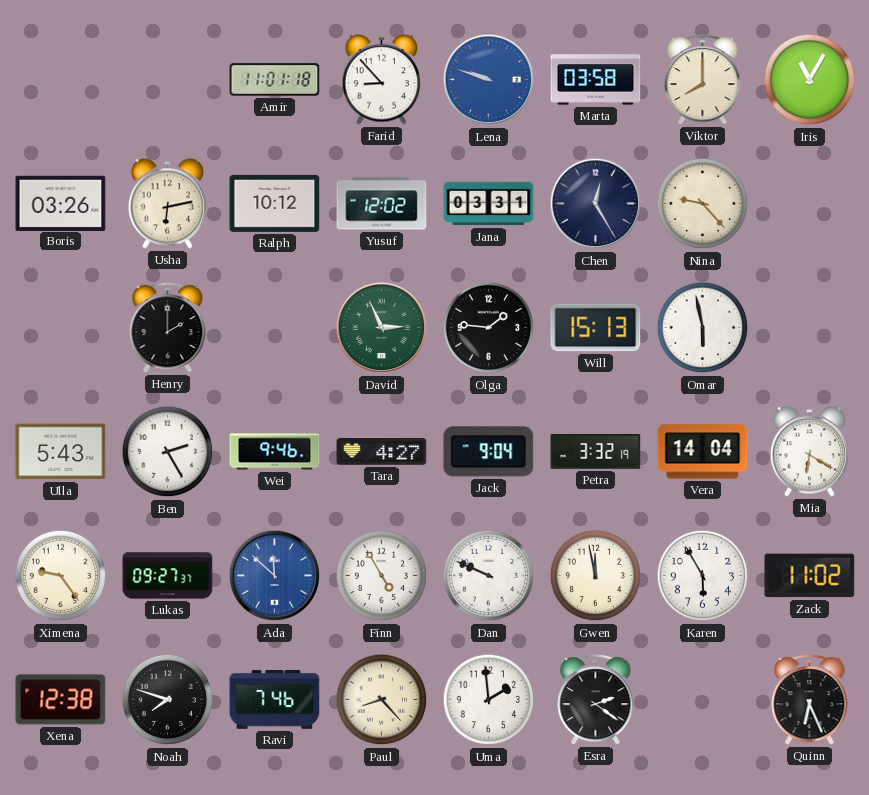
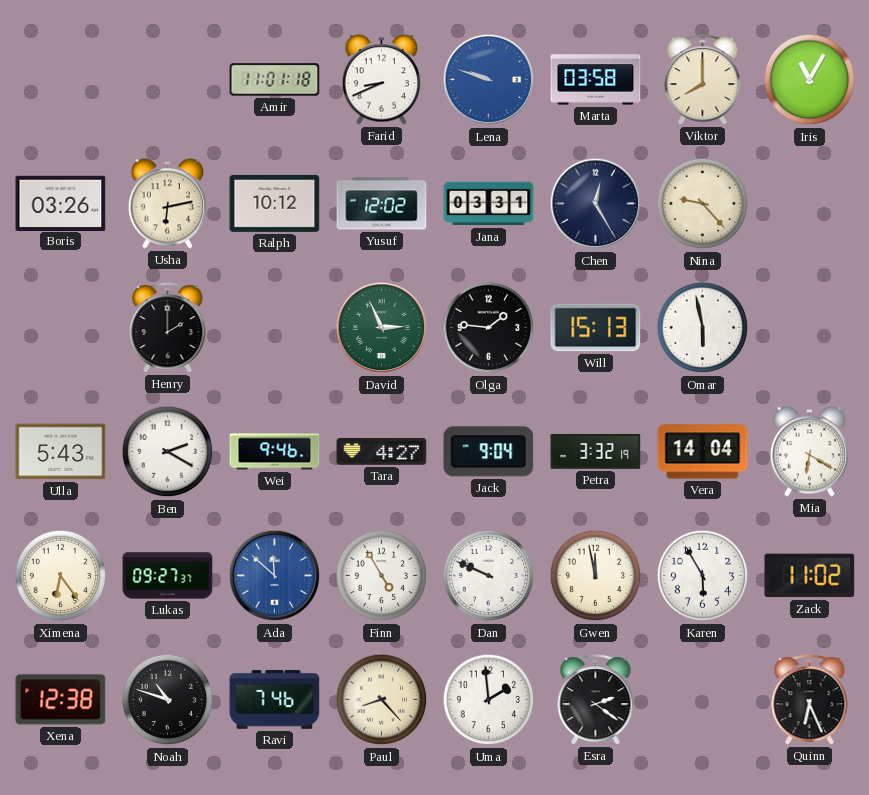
Farid: 8:53 -> 8:41 (382, 80)
Ben: 2:25 -> 2:20 (168, 452)
Ximena: 9:24 -> 6:24 (61, 576)
Noah: 7:48 -> 10:48 (168, 700)
